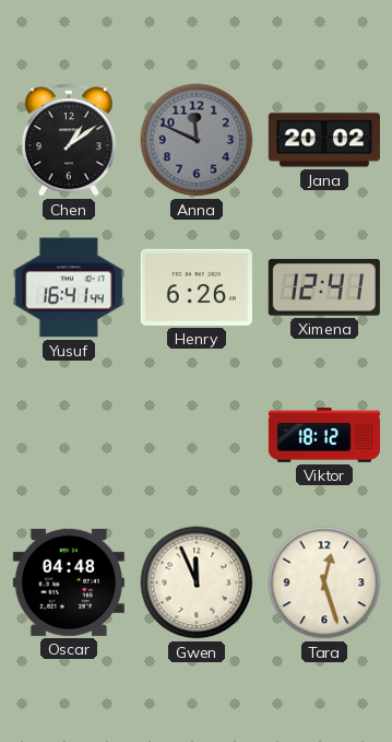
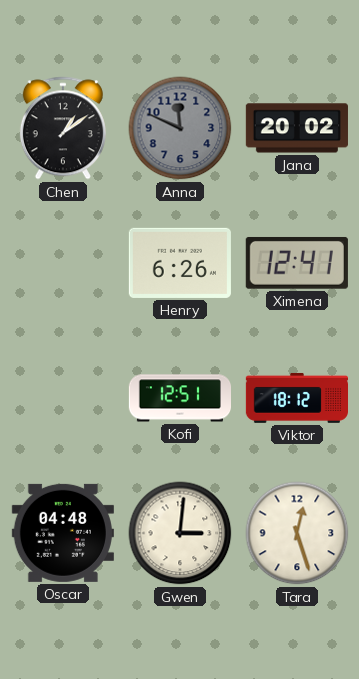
Yusuf: 16:41 -> none (69, 287)
Kofi: none -> 12:51 (179, 398)
Gwen: 11:56 -> 3:01 (180, 533)
